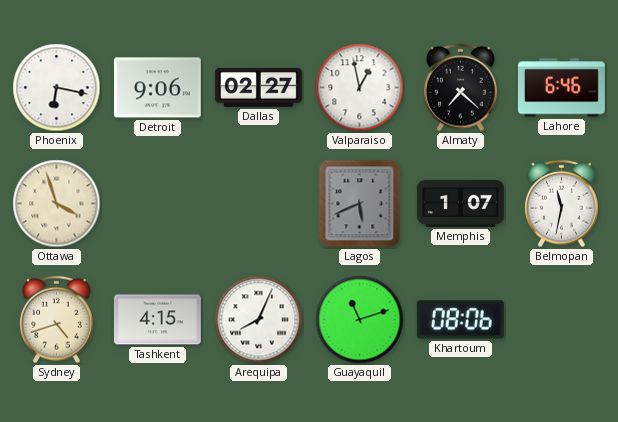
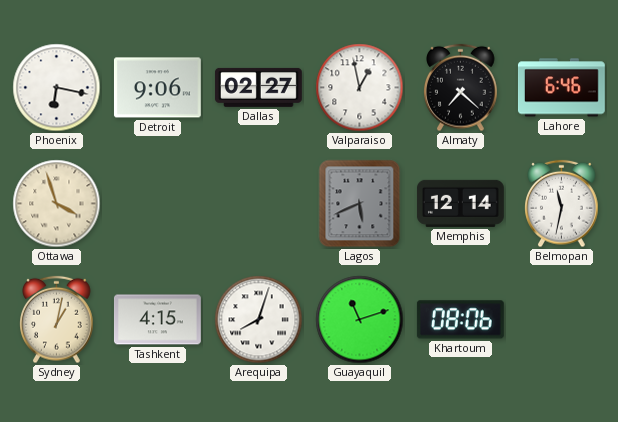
Memphis: 1:07 -> 12:14 (460, 203)
Sydney: 4:42 -> 1:02 (57, 320)
Arequipa: 8:04 -> 8:03 (259, 320)
